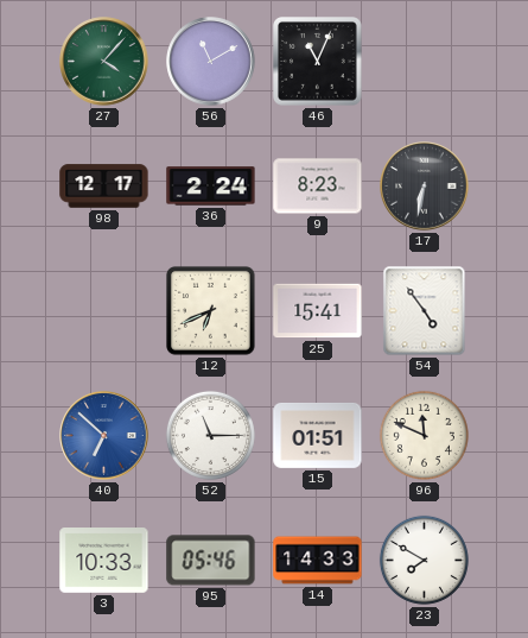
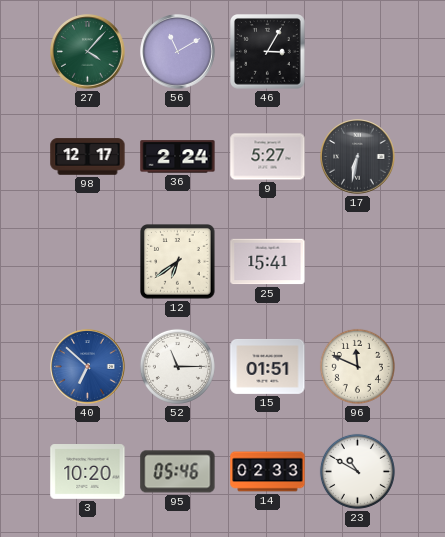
46: 11:04 -> 3:05 (268, 52)
9: 8:23 -> 5:27 (268, 157)
12: 6:41 -> 6:39 (178, 262)
54: 4:54 -> none (425, 311)
3: 10:33 -> 10:20 (88, 472)
14: 14:33 -> 02:33 (268, 472)
23: 7:50 -> 10:50 (357, 471)
